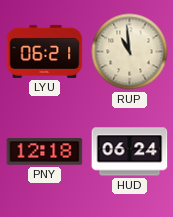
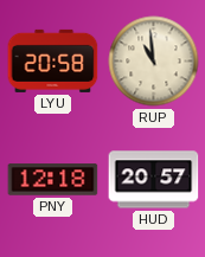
LYU: 06:21 -> 20:58 (53, 60)
HUD: 06:24 -> 20:57 (154, 180)
